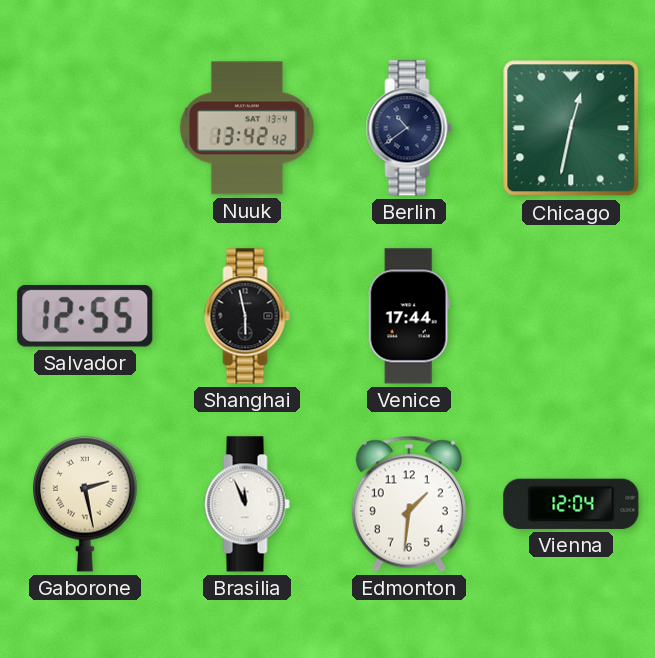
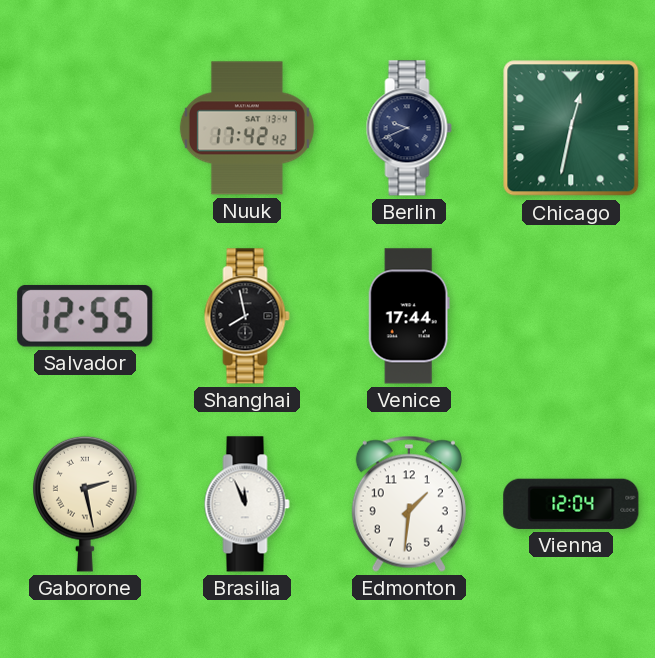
Nuuk: 13:42 -> 17:42 (247, 128)
Berlin: 10:39 -> 9:41 (409, 128)
Shanghai: 5:58 -> 7:58 (247, 316)
